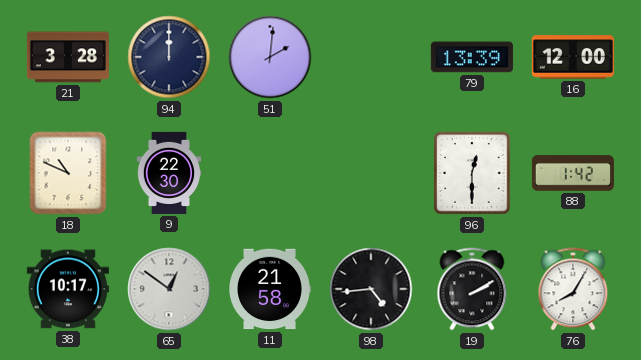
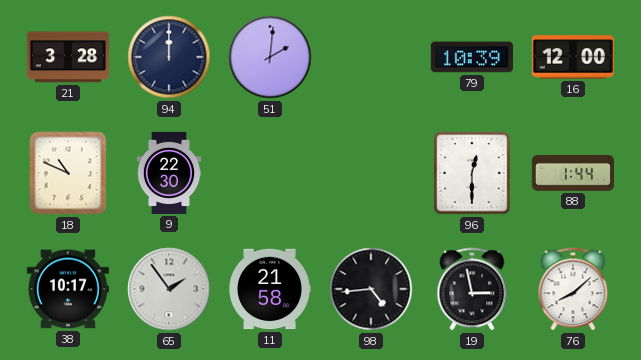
79: 13:39 -> 10:39 (472, 57)
88: 1:42 -> 1:44 (573, 173)
65: 12:51 -> 1:54 (169, 289)
19: 2:10 -> 2:58 (472, 289)
76: 8:05 -> 8:08 (573, 289)
